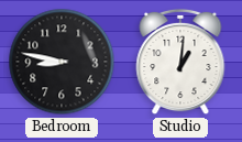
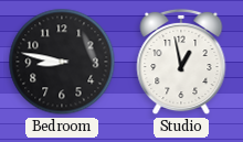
Studio: 1:01 -> 12:58 (181, 62)
